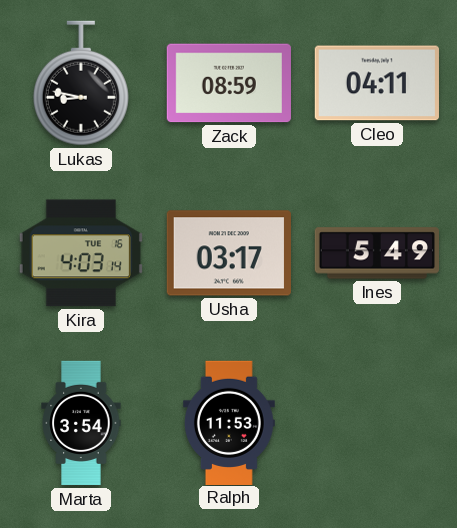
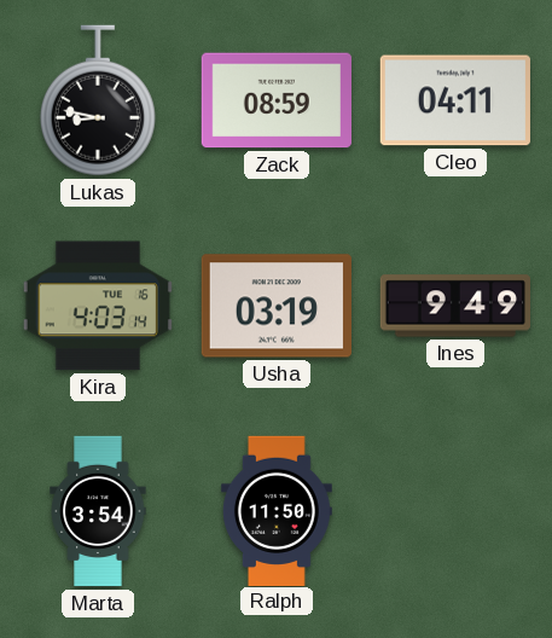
Usha: 03:17 -> 03:19 (277, 306)
Ines: 5:49 -> 9:49 (454, 306)
Ralph: 11:53 -> 11:50 (277, 510)
